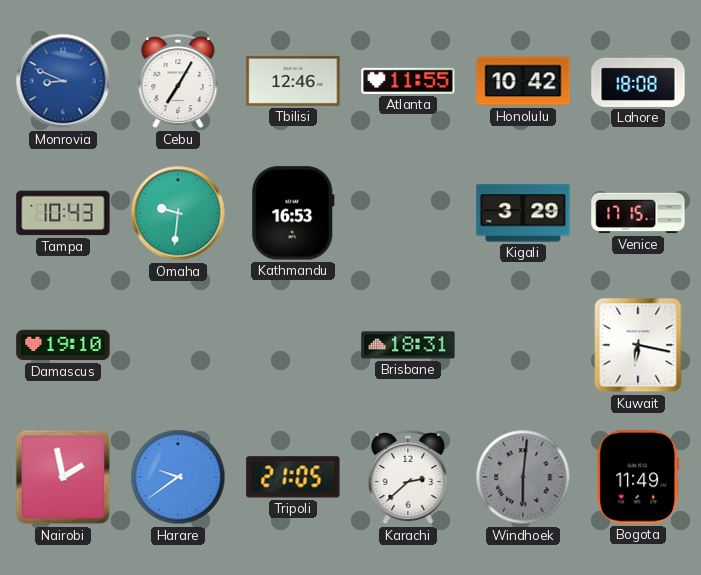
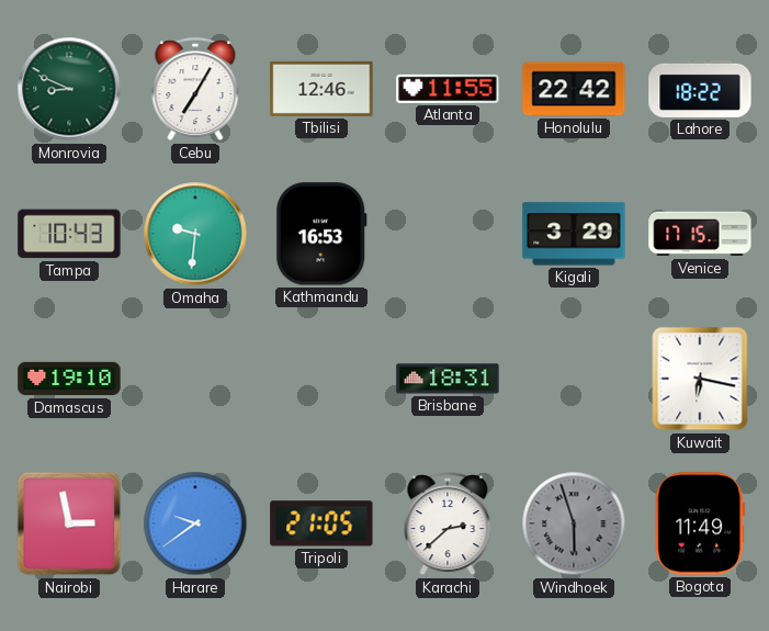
Monrovia dial: blue -> green (69, 89)
Honolulu: 10:42 -> 22:42 (574, 89)
Lahore: 18:08 -> 18:22 (700, 89)
Nairobi: 1:58 -> 2:58 (69, 523)
Windhoek: 6:01 -> 5:57 (574, 523)
